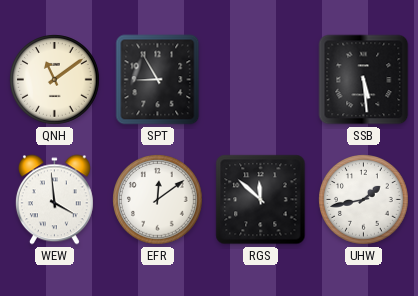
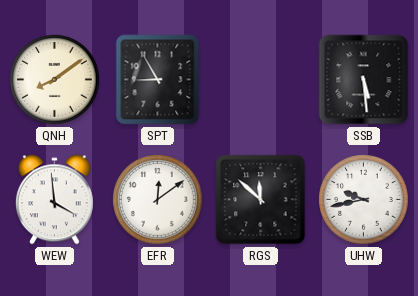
QNH: 11:09 -> 8:09 (55, 80)
UHW: 1:43 -> 9:43 (364, 200)
